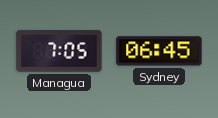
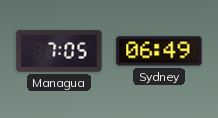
Sydney: 06:45 -> 06:49 (159, 51)
